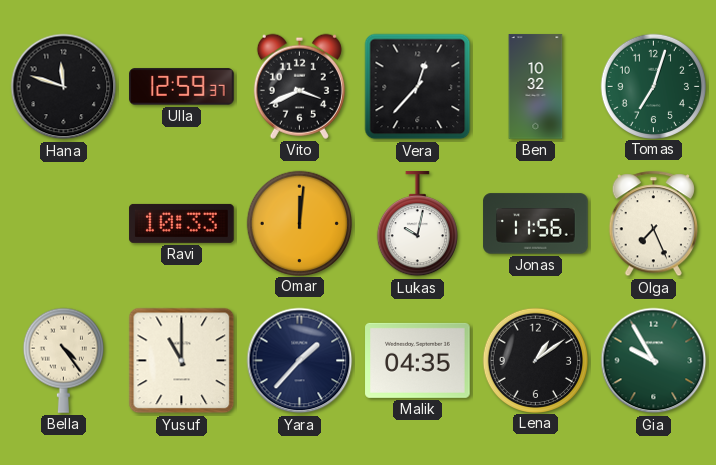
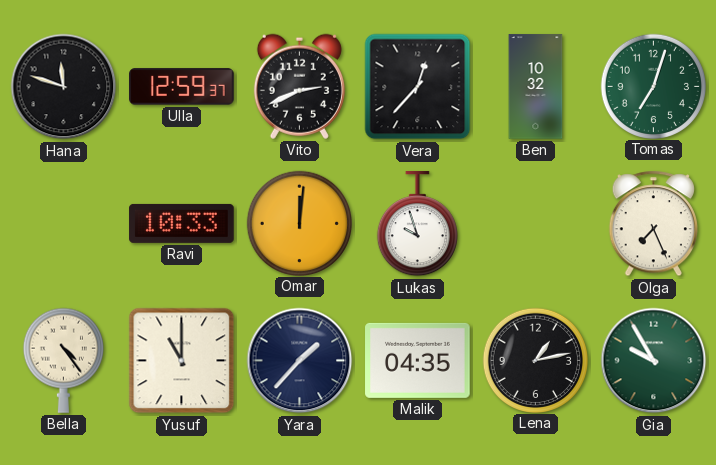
Vito: 3:41 -> 2:41 (299, 86)
Lukas: 10:02 -> 9:57 (417, 224)
Jonas: 11:56 -> none (536, 224)
Lena: 1:09 -> 1:13 (535, 360)
